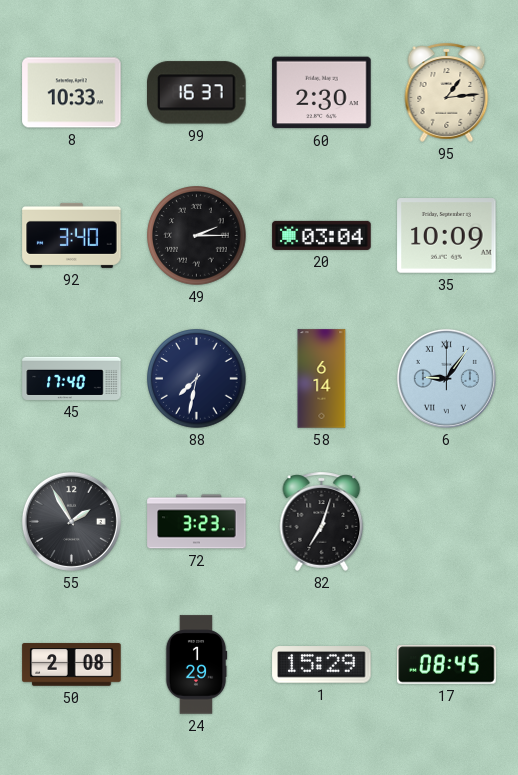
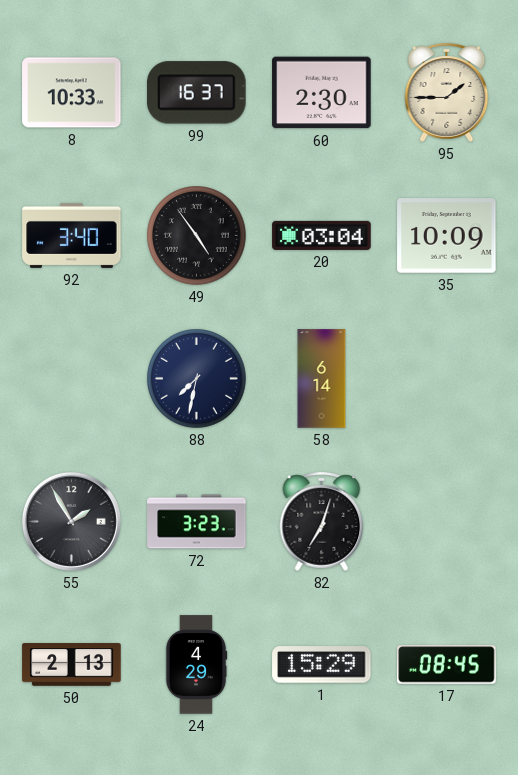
95: 1:14 -> 1:45 (447, 92)
49: 2:15 -> 4:54 (197, 236)
45: 17:40 -> none (72, 378)
6: 9:06 -> none (446, 378)
50: 2:08 -> 2:13 (72, 665)
24: 1:29 -> 4:29 (196, 665)
